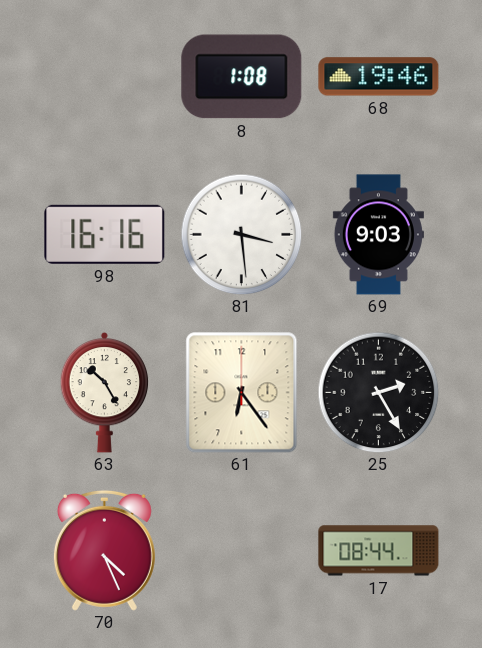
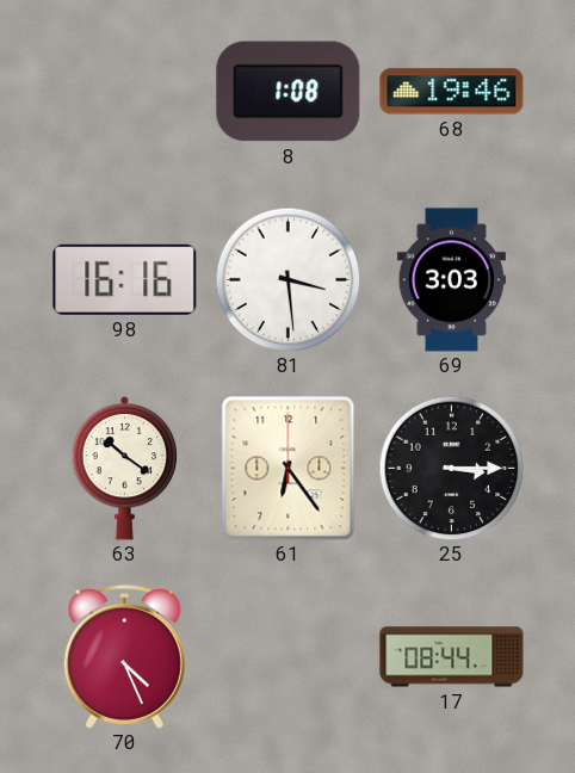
69: 9:03 -> 3:03 (451, 280)
63: 10:25 -> 10:21 (125, 468)
25: 2:25 -> 3:15 (451, 468)
